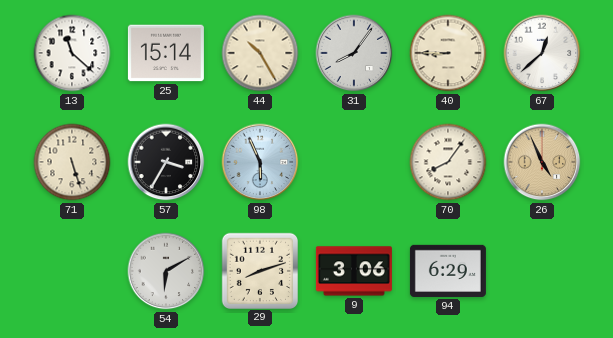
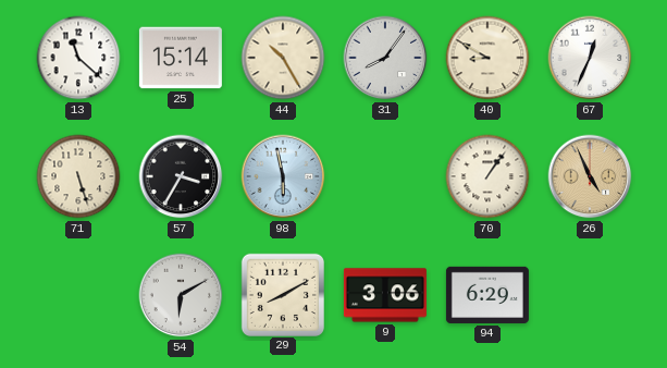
40: 8:45 -> 8:50 (487, 58)
67: 12:38 -> 12:34 (590, 58)
98: 5:56 -> 5:58 (283, 176)
70: 8:06 -> 1:06 (487, 176)
29: 8:12 -> 8:10 (282, 294)
